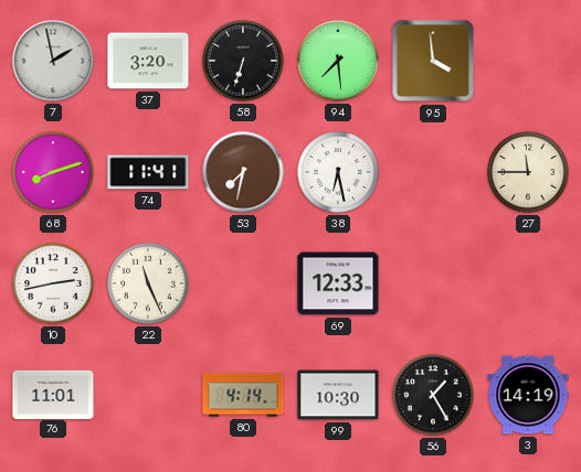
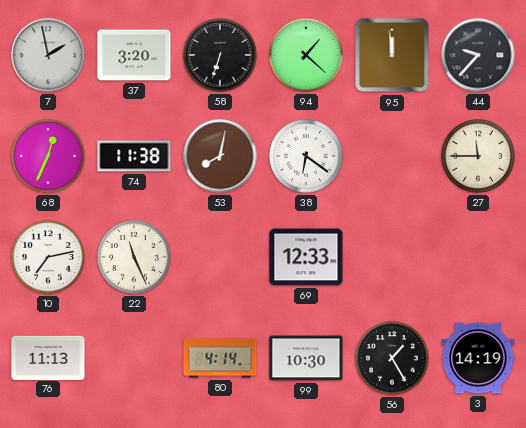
94: 7:29 -> 1:22 (306, 55)
95: 3:59 -> 11:59 (392, 55)
44: none -> 9:37 (478, 55)
68: 8:12 -> 12:34 (48, 156)
74: 11:41 -> 11:38 (134, 156)
53: 7:32 -> 8:02 (220, 156)
38: 6:28 -> 6:21 (306, 156)
10: 2:43 -> 7:13 (48, 257)
76: 11:01 -> 11:13 (48, 357)
